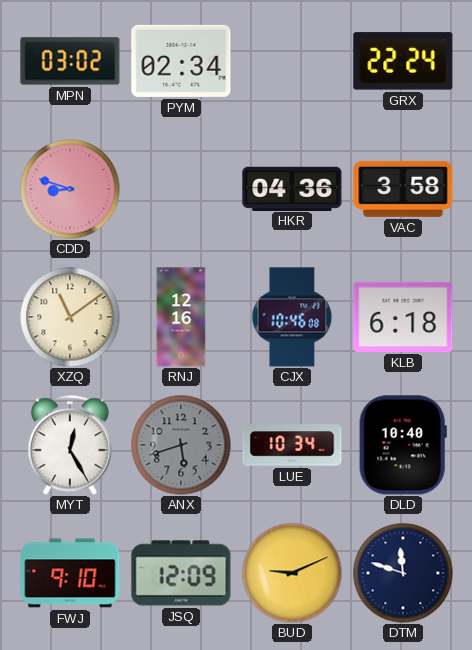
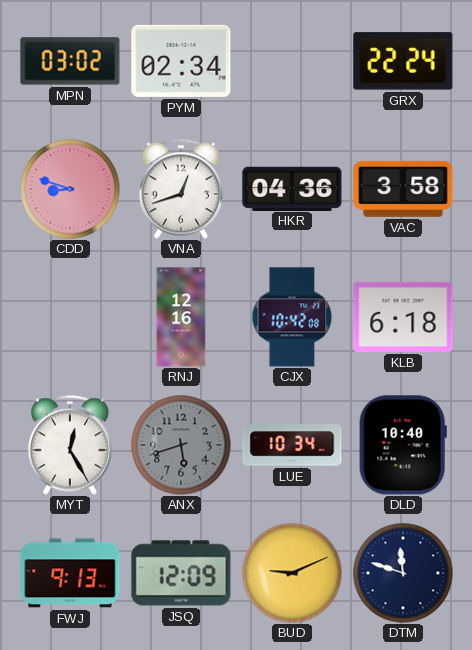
VNA: none -> 12:42 (181, 189)
XZQ: 11:09 -> none (70, 317)
CJX: 10:46 -> 10:42 (292, 317)
FWJ: 9:10 -> 9:13 (70, 573)
